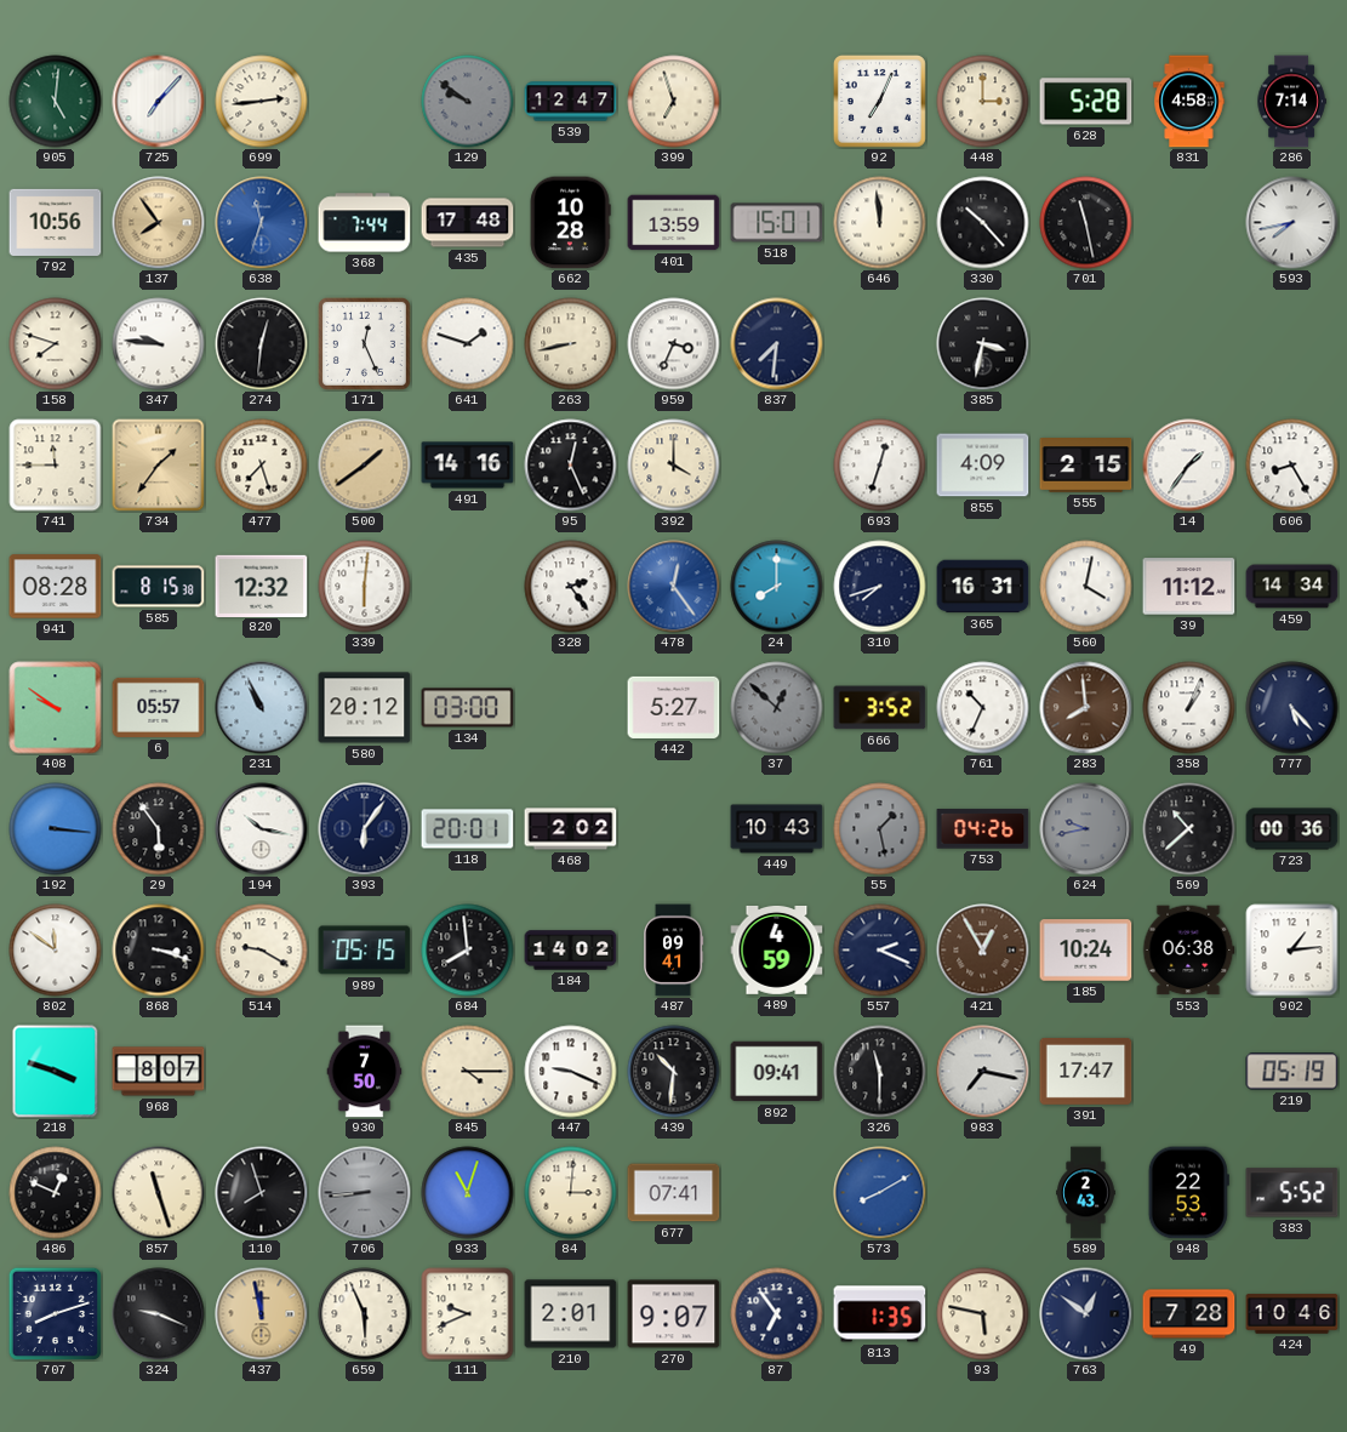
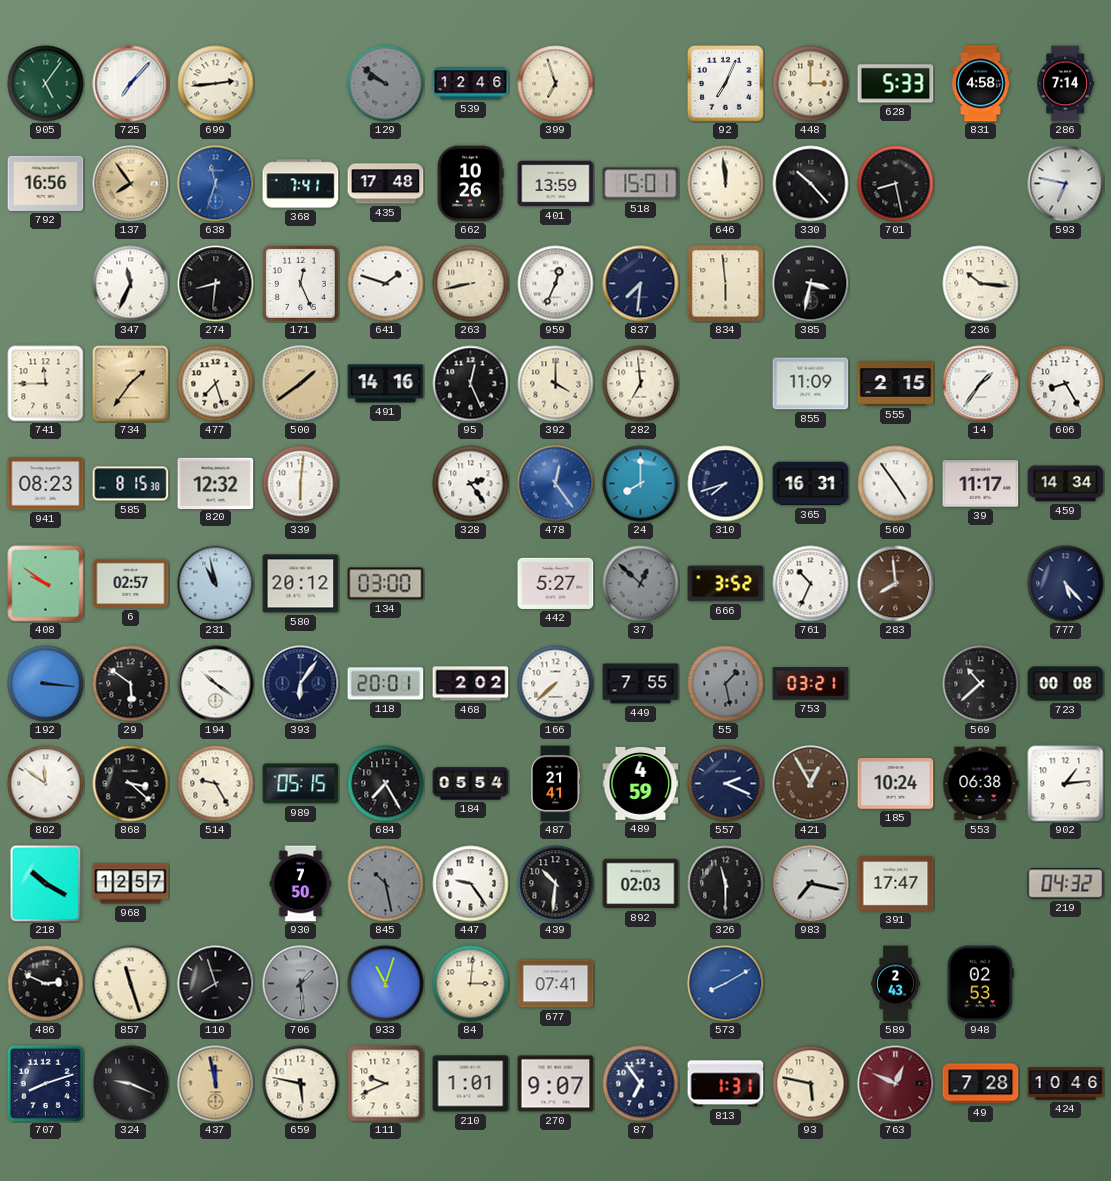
905: 5:01 -> 5:06 (46, 84)
539: 12:47 -> 12:46 (471, 84)
628: 5:28 -> 5:33 (896, 84)
792: 10:56 -> 16:56 (46, 183)
368: 7:44 -> 7:41 (301, 184)
662: 10:28 -> 10:26 (470, 184)
701: 11:28 -> 8:28 (896, 184)
593: 7:43 -> 6:47 (1066, 184)
158: 7:48 -> none (56, 344)
347: 9:46 -> 11:34 (131, 284)
274: 12:31 -> 8:31 (216, 284)
959: 3:34 -> 12:34 (556, 284)
834: none -> 5:59 (726, 284)
236: none -> 10:16 (981, 284)
282: none -> 6:59 (641, 384)
693: 12:33 -> none (880, 466)
855: 4:09 -> 11:09 (811, 384)
941: 08:28 -> 08:23 (46, 484)
560: 4:02 -> 4:54 (896, 484)
39: 11:12 -> 11:17 (981, 484)
6: 05:57 -> 02:57 (131, 583)
231: 10:56 -> 10:58 (216, 584)
358: 1:04 -> none (1189, 708)
29: 5:54 -> 5:51 (131, 684)
194: 10:17 -> 10:21 (216, 684)
166: none -> 7:38 (556, 684)
449: 10:43 -> 7:55 (641, 684)
753: 04:26 -> 03:21 (811, 684)
624: 9:43 -> none (1086, 829)
723: 00:36 -> 00:08 (1066, 684)
868: 3:18 -> 3:22 (131, 784)
514: 9:20 -> 9:25 (216, 784)
684: 7:59 -> 7:25 (386, 784)
184: 14:02 -> 05:54 (471, 784)
487: 09:41 -> 21:41 (556, 784)
218: 3:48 -> 10:20 (46, 884)
968: 8:07 -> 12:57 (131, 884)
845: 4:15 -> 10:28 (386, 884)
845 dial: cream -> grey (386, 884)
447: 9:19 -> 9:24 (471, 884)
892: 09:41 -> 02:03 (641, 884)
219: 05:19 -> 04:32 (1066, 884)
486: 12:49 -> 2:49 (46, 984)
706: 8:44 -> 1:29 (301, 984)
948: 22:53 -> 02:53 (980, 984)
383: 5:52 -> none (1292, 1193)
659: 5:56 -> 5:47 (301, 1084)
210: 2:01 -> 1:01 (471, 1084)
813: 1:35 -> 1:31 (726, 1084)
763: 12:51 -> 12:49 (896, 1084)
763 dial: navy -> burgundy (896, 1084)
